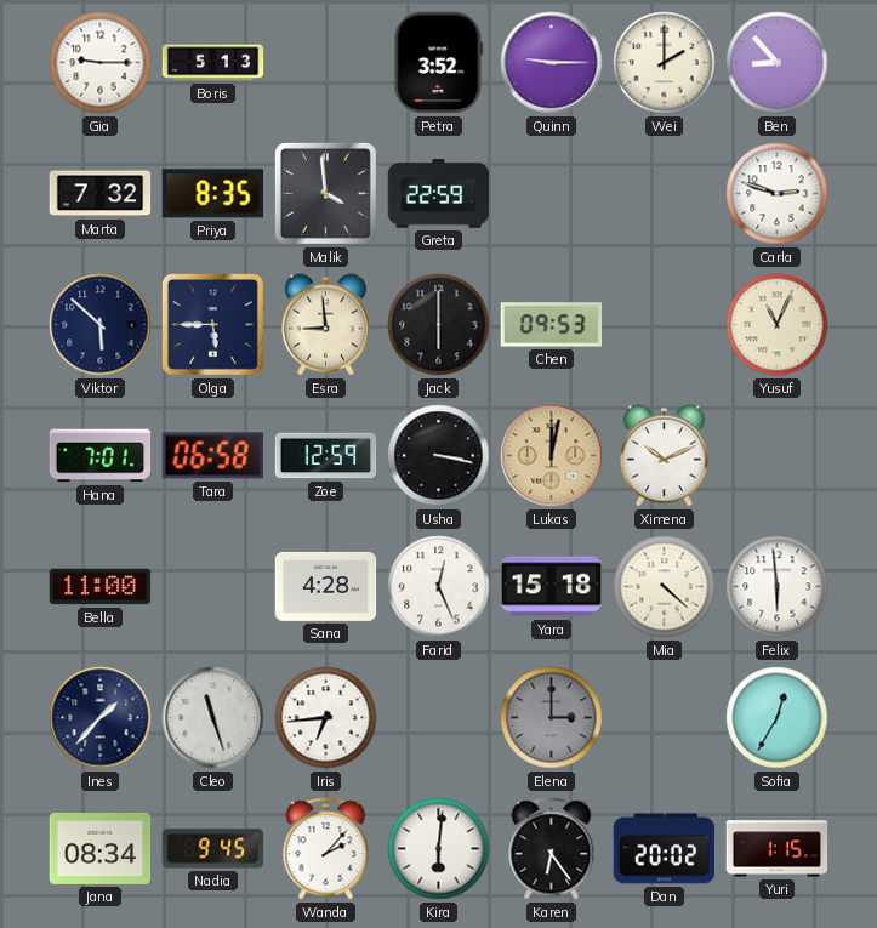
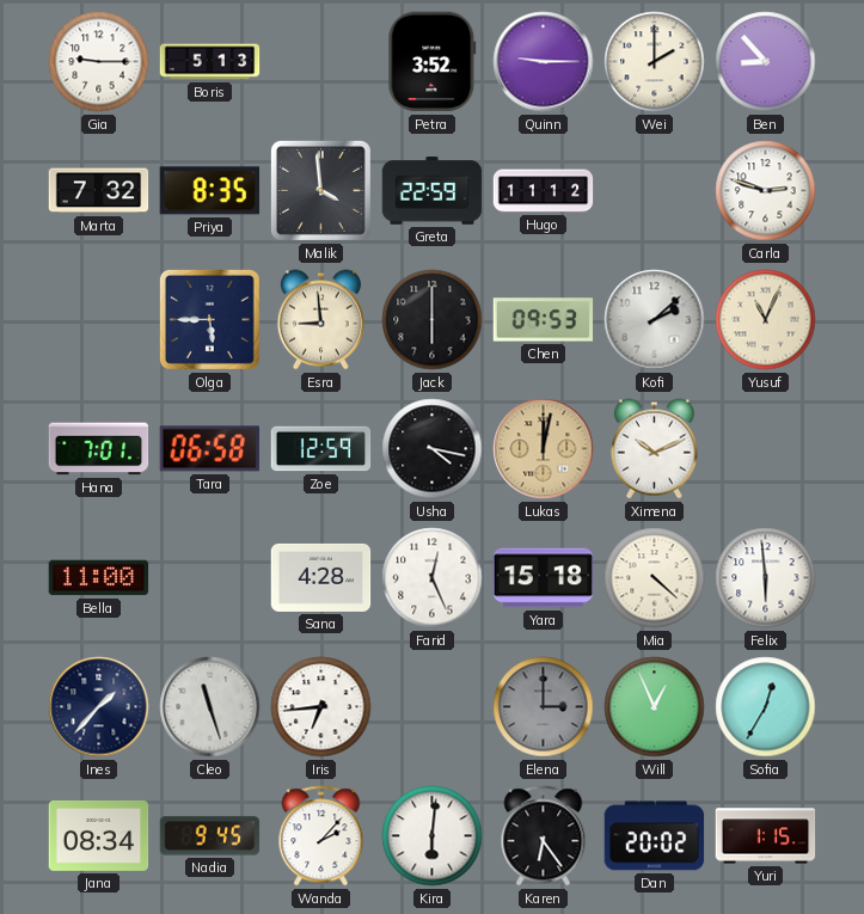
Hugo: none -> 11:12 (544, 191)
Viktor: 5:52 -> none (101, 325)
Kofi: none -> 2:08 (655, 320)
Usha: 3:17 -> 4:17 (433, 449)
Will: none -> 12:56 (655, 707)
